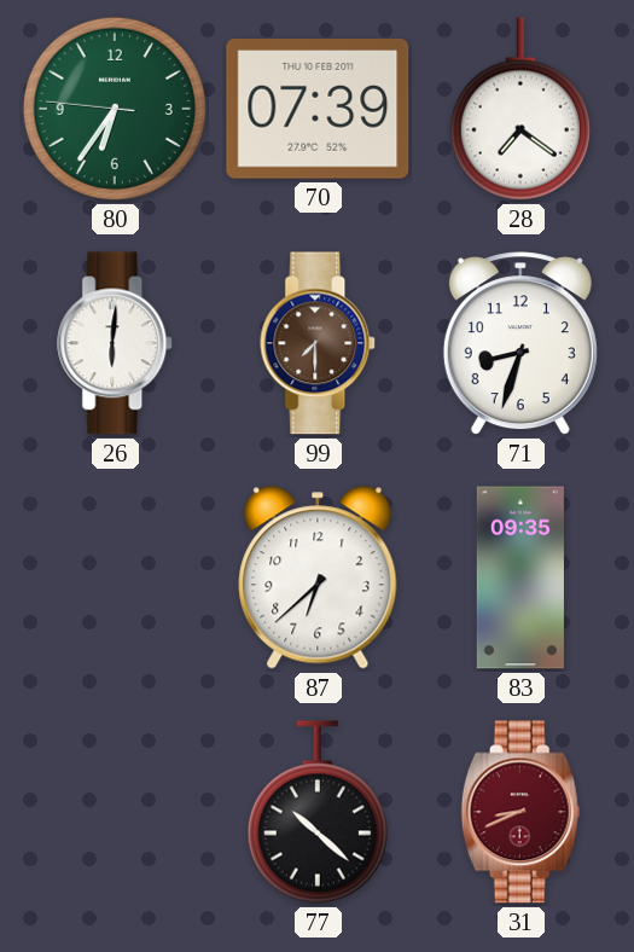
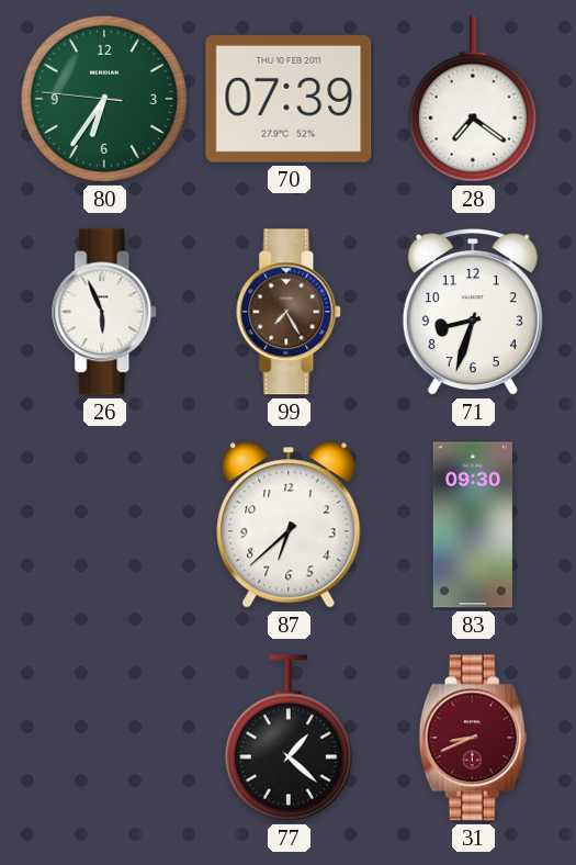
26: 6:01 -> 5:56 (105, 312)
99: 7:30 -> 7:25 (290, 312)
83: 09:35 -> 09:30 (473, 525)
77: 10:22 -> 1:22 (289, 738)
